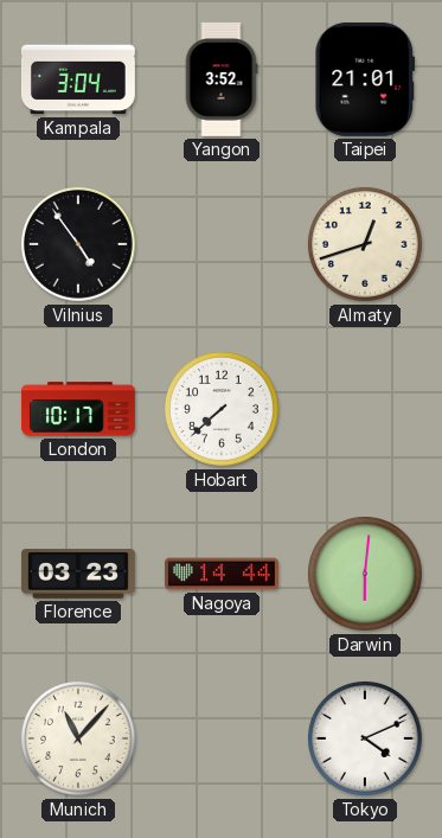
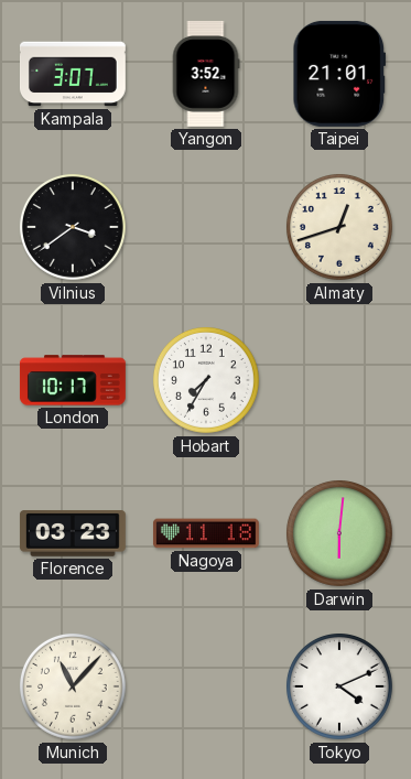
Kampala: 3:04 -> 3:07 (73, 74)
Vilnius: 4:54 -> 3:39 (73, 227)
Hobart: 7:38 -> 7:35 (206, 380)
Nagoya: 14:44 -> 11:18 (206, 533)
